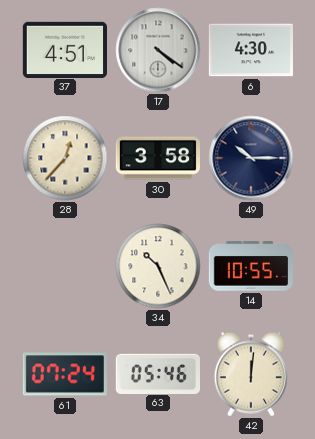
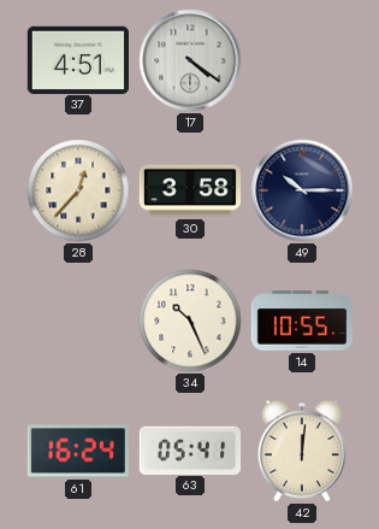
6: 4:30 -> none (250, 50)
61: 07:24 -> 16:24 (78, 451)
63: 05:46 -> 05:41 (189, 449)
